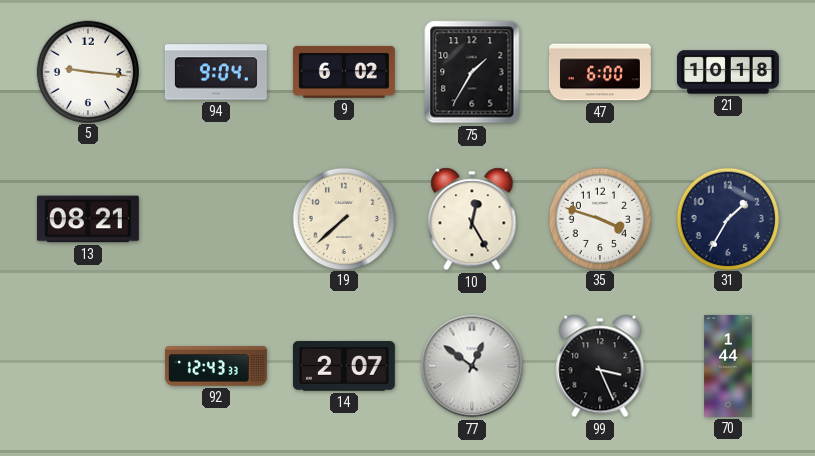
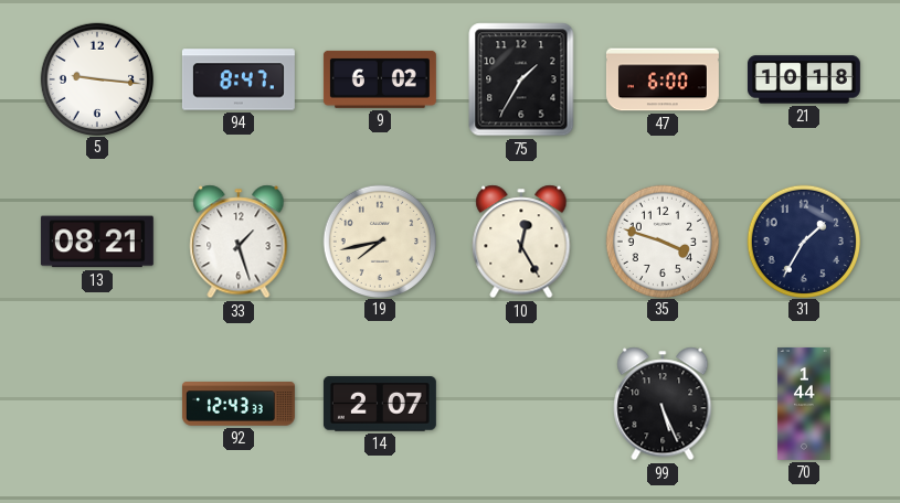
94: 9:04 -> 8:47 (239, 79)
33: none -> 1:27 (239, 242)
19: 7:38 -> 7:43 (379, 240)
77: 12:51 -> none (472, 366)
99: 3:26 -> 5:26 (663, 404)
